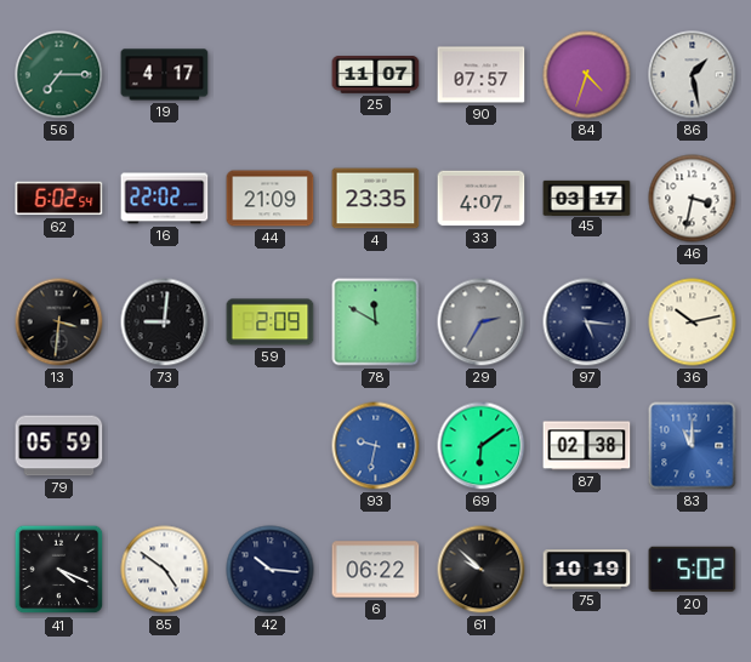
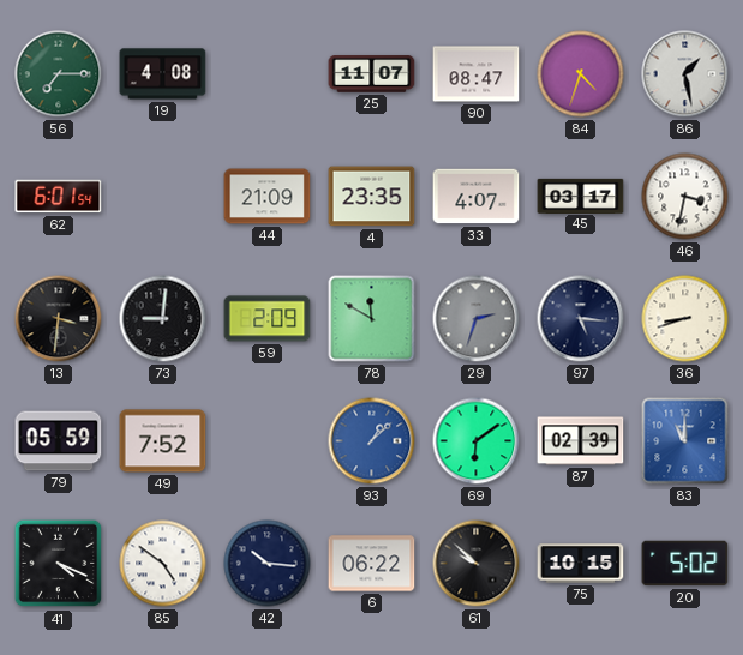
19: 4:17 -> 4:08 (163, 74)
90: 07:57 -> 08:47 (477, 74)
62: 6:02 -> 6:01 (59, 197)
16: 22:02 -> none (165, 199)
29: 2:35 -> 2:33 (477, 319)
36: 10:13 -> 8:42 (685, 319)
49: none -> 7:52 (163, 441)
93: 9:32 -> 1:08 (372, 441)
87: 02:38 -> 02:39 (581, 441)
75: 10:19 -> 10:15 (581, 564)
